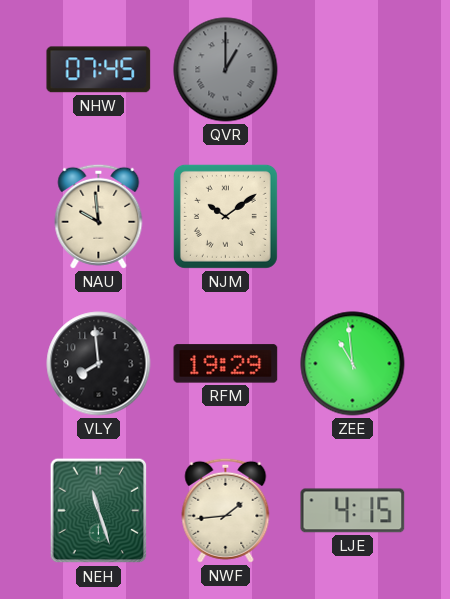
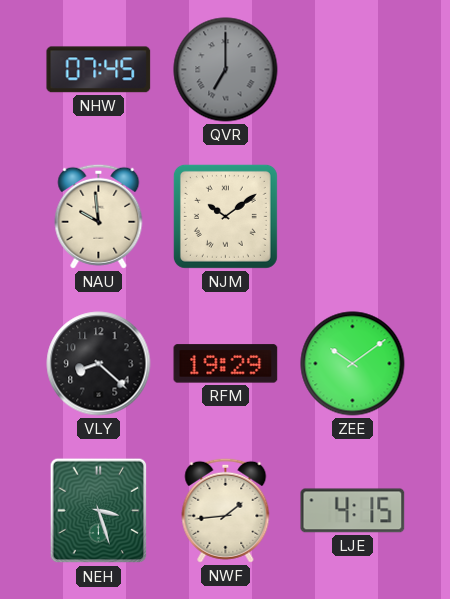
QVR: 1:00 -> 7:00 (226, 70)
VLY: 7:59 -> 8:22 (99, 364)
ZEE: 10:59 -> 10:09 (353, 364)
NEH: 11:27 -> 3:27 (99, 511)
